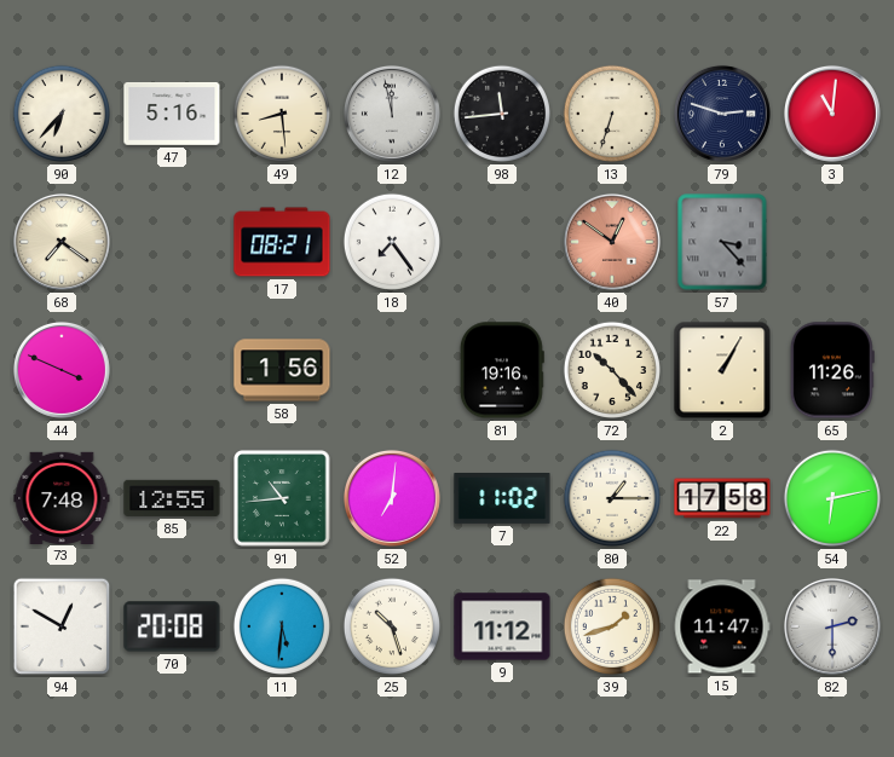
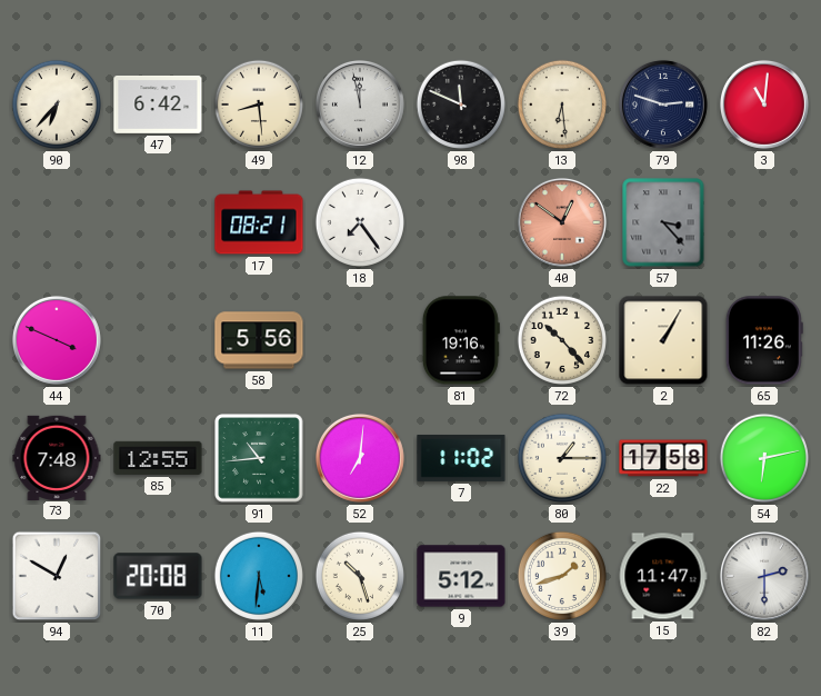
47: 5:16 -> 6:42 (158, 105)
98: 11:44 -> 11:49 (461, 105)
13: 6:33 -> 6:29 (562, 105)
68: 7:21 -> none (62, 242)
58: 1:56 -> 5:56 (259, 340)
9: 11:12 -> 5:12 (461, 576)
